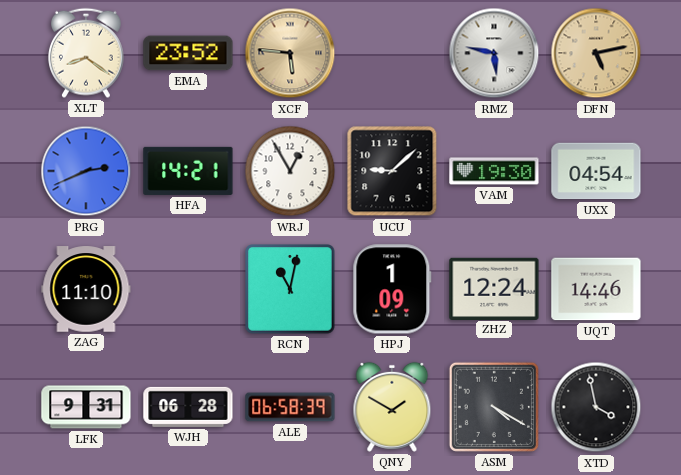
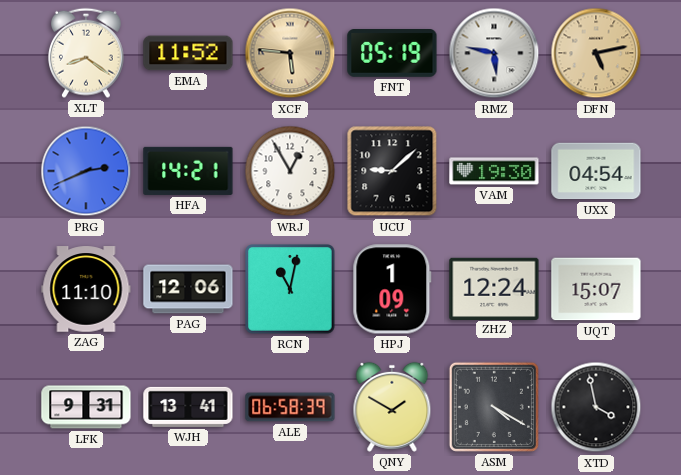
EMA: 23:52 -> 11:52 (188, 53)
FNT: none -> 05:19 (392, 54)
PAG: none -> 12:06 (188, 289)
UQT: 14:46 -> 15:07 (596, 289)
WJH: 06:28 -> 13:41 (188, 407)
